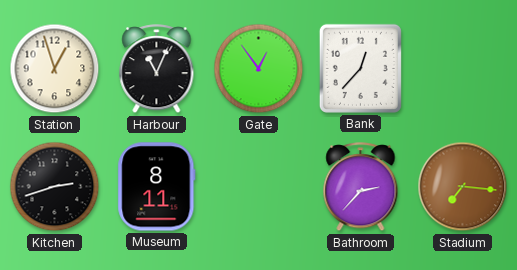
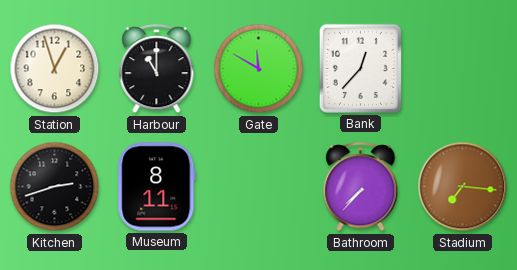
Harbour: 11:04 -> 11:00 (157, 69)
Gate: 12:54 -> 11:50 (259, 69)
Bathroom: 2:37 -> 7:37 (361, 187)
